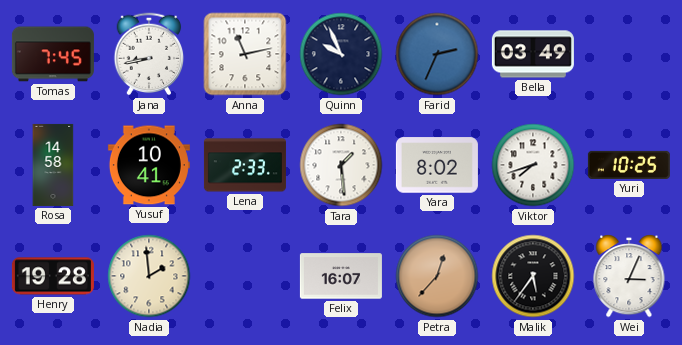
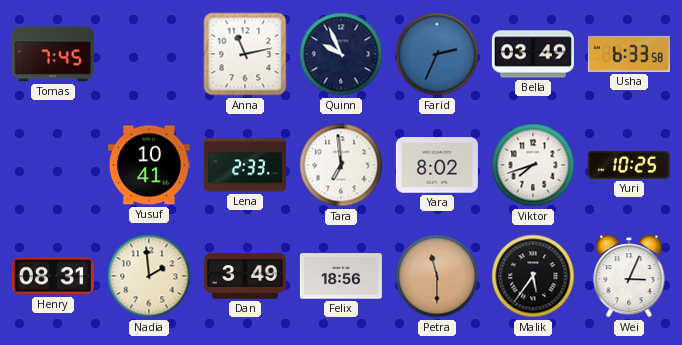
Jana: 8:43 -> none (149, 54)
Usha: none -> 6:33 (629, 54)
Rosa: 14:58 -> none (53, 165)
Tara: 1:29 -> 6:59 (341, 165)
Henry: 19:28 -> 08:31 (53, 276)
Dan: none -> 3:49 (245, 276)
Felix: 16:07 -> 18:56 (341, 276)
Petra: 12:37 -> 11:30 (437, 276)
